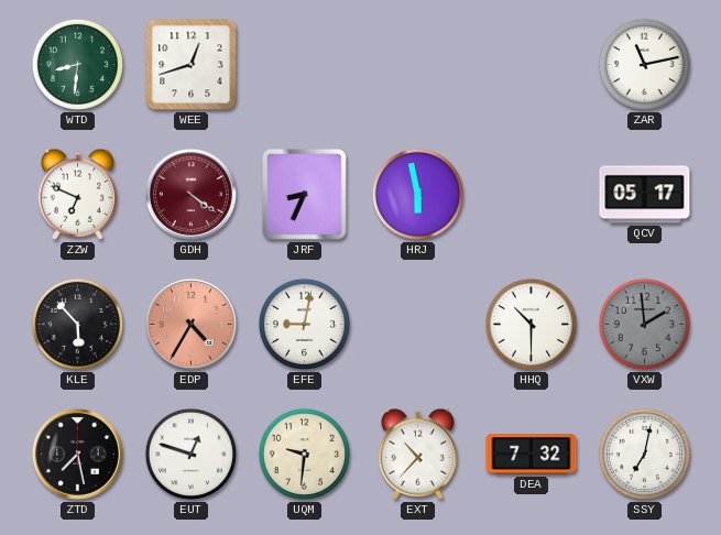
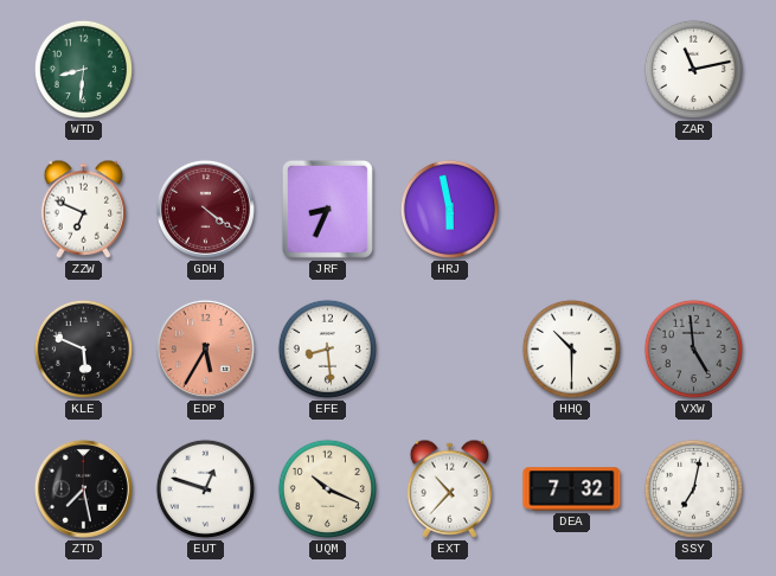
WEE: 12:42 -> none (192, 65)
QCV: 05:17 -> none (645, 195)
KLE: 5:53 -> 5:49 (83, 348)
EDP: 4:35 -> 5:35 (205, 348)
EFE: 9:02 -> 8:29 (327, 348)
VXW: 1:59 -> 4:59 (693, 348)
UQM: 9:31 -> 10:19 (327, 488)
